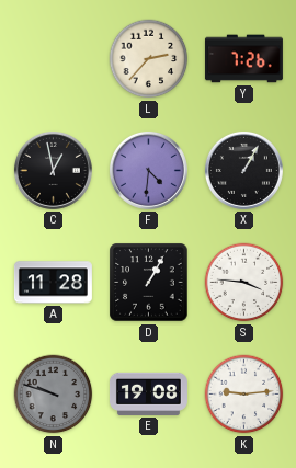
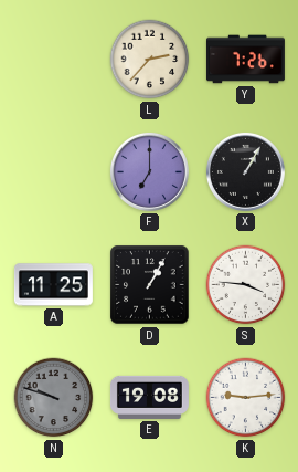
C: 12:58 -> none (53, 170)
F: 4:31 -> 7:00 (149, 171)
A: 11:28 -> 11:25 (53, 285)
